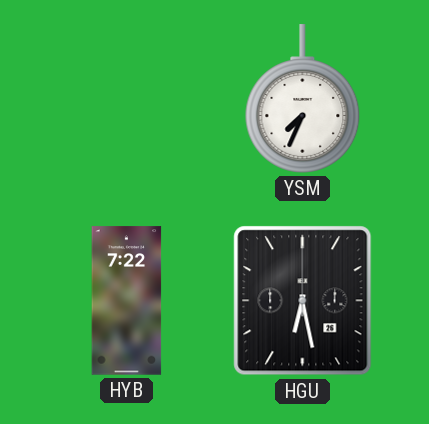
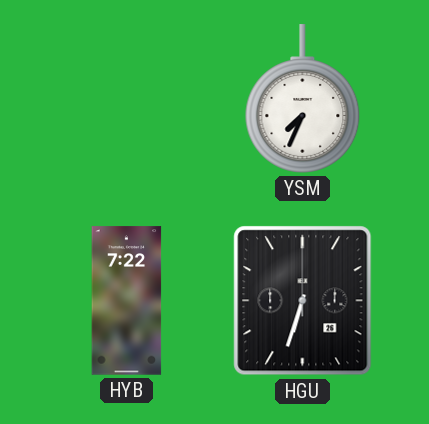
HGU: 6:28 -> 6:33 (303, 301)
